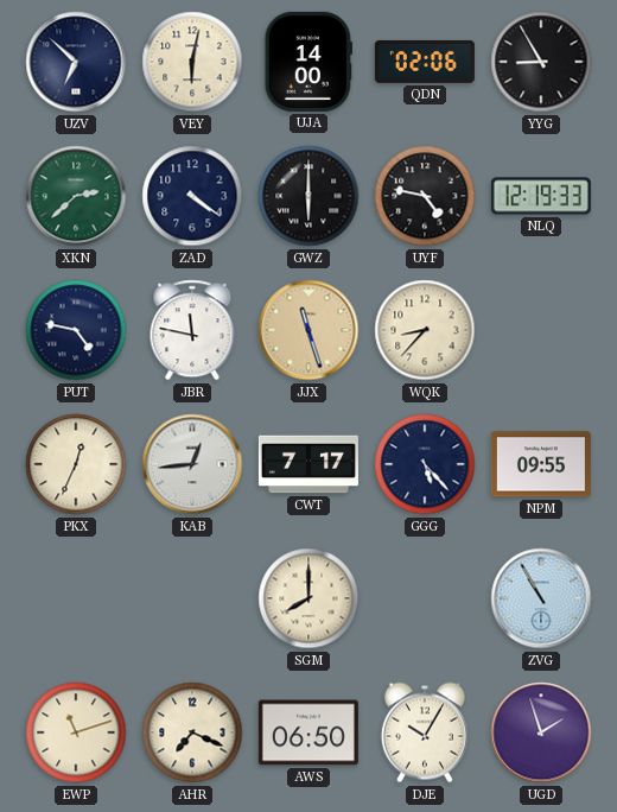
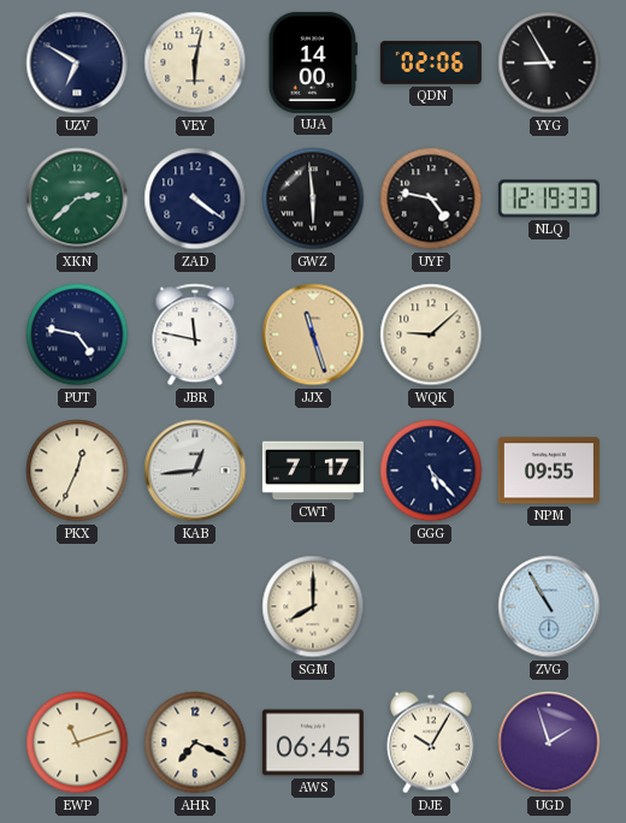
UZV: 6:52 -> 6:50 (77, 63)
GWZ: 6:00 -> 5:59 (313, 199)
WQK: 8:37 -> 9:08 (431, 334)
AWS: 06:50 -> 06:45 (313, 742)
